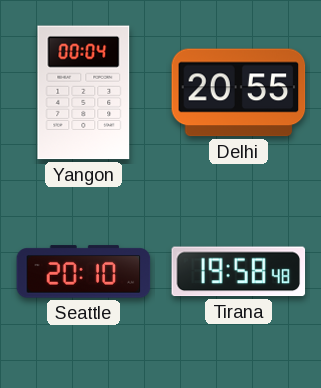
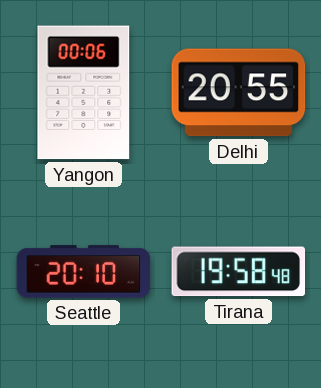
Yangon: 00:04 -> 00:06 (84, 93)
